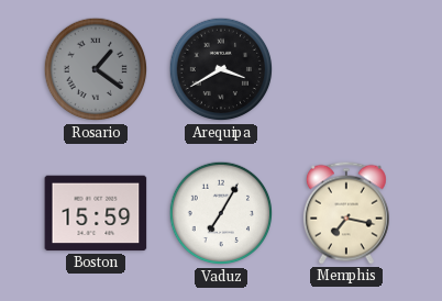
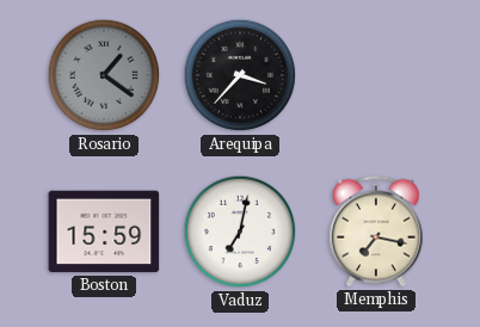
Arequipa: 3:40 -> 3:37 (240, 75)
Vaduz: 7:05 -> 7:02 (240, 232)
